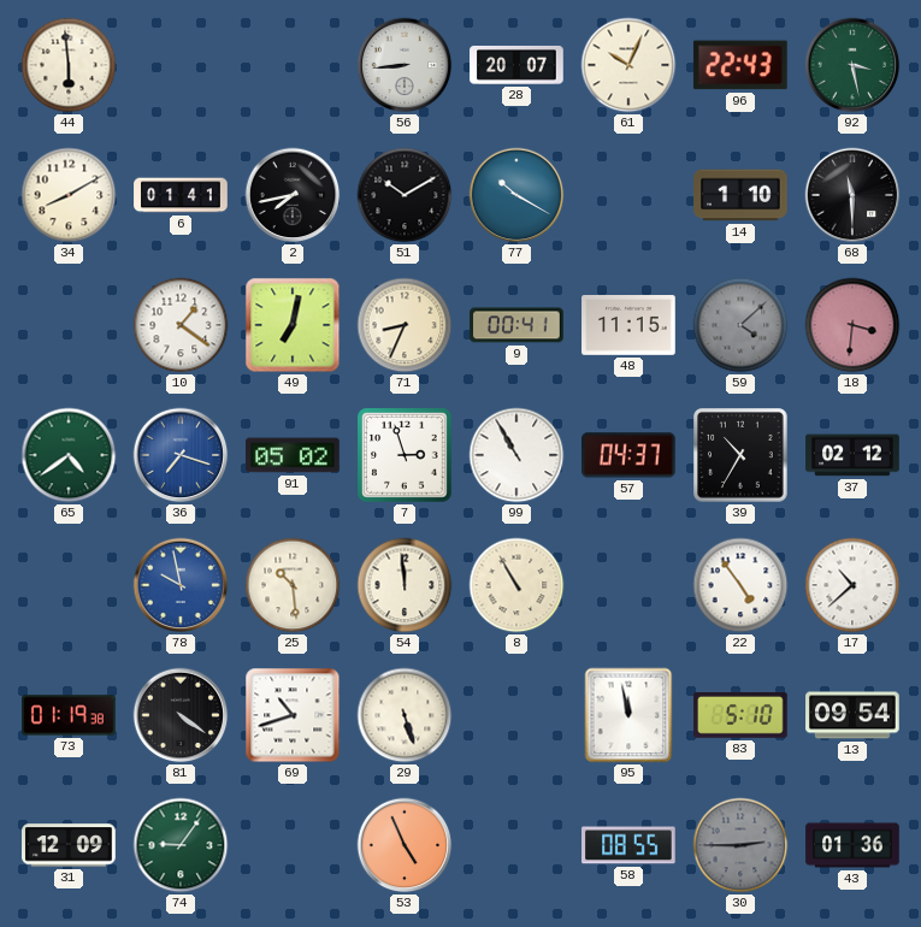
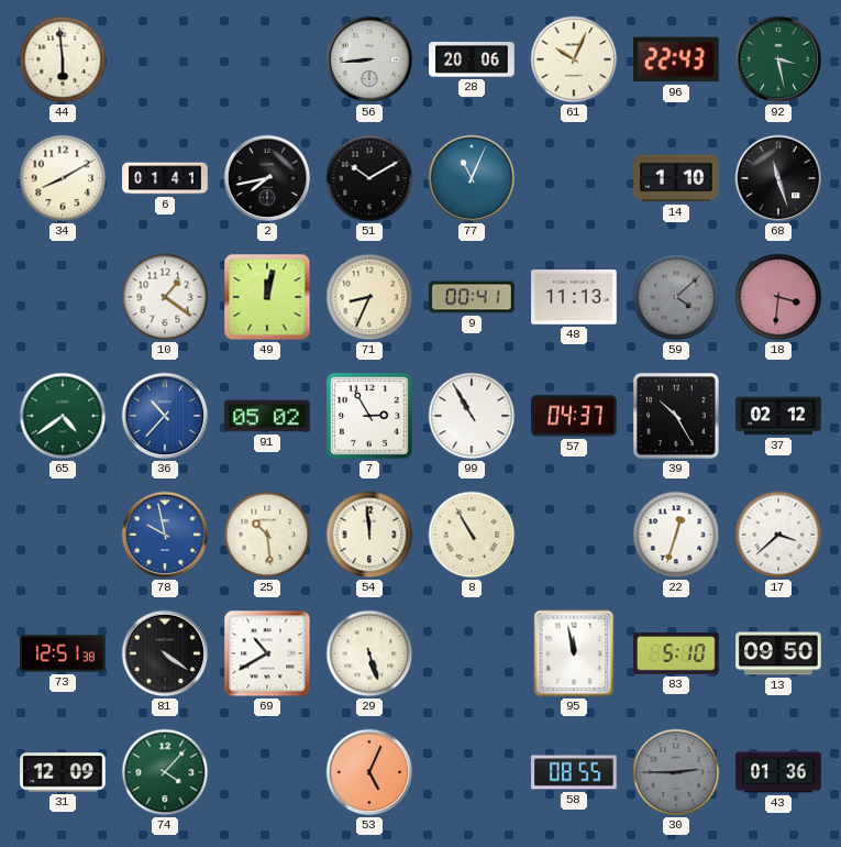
28: 20:07 -> 20:06 (472, 59)
77: 10:20 -> 11:04 (472, 178)
68: 11:30 -> 11:27 (778, 178)
49: 7:02 -> 12:02 (267, 297)
48: 11:15 -> 11:13 (574, 298)
36: 7:18 -> 10:37 (165, 416)
7: 2:57 -> 2:55 (369, 416)
39: 10:35 -> 10:25 (676, 416)
22: 4:54 -> 12:33 (676, 535)
17: 10:38 -> 3:38 (778, 535)
73: 01:19 -> 12:51 (63, 653)
69: 10:42 -> 10:40 (267, 653)
13: 09:54 -> 09:50 (778, 653)
74: 9:06 -> 4:07 (165, 772)
53: 4:56 -> 5:04 (369, 772)
